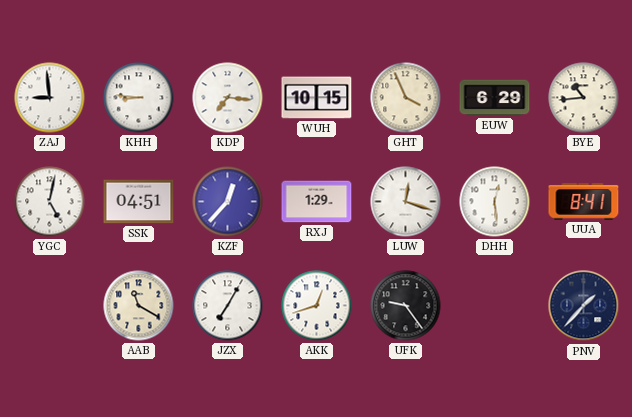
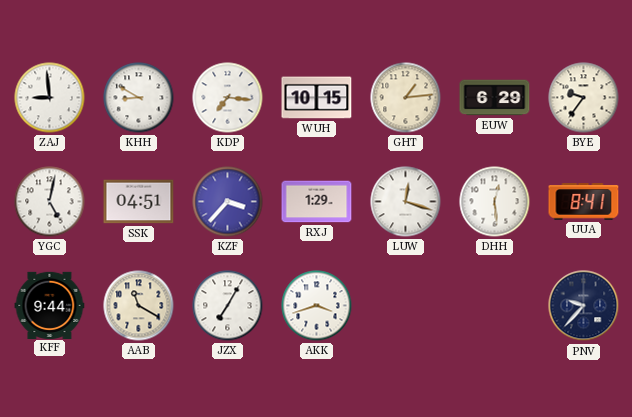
KHH: 8:46 -> 8:50 (139, 98)
GHT: 3:56 -> 1:14 (406, 98)
BYE: 10:44 -> 9:36 (584, 98)
KZF: 12:37 -> 3:37 (228, 202)
KFF: none -> 9:44 (50, 305)
AKK: 12:42 -> 3:42 (317, 306)
UFK: 9:24 -> none (406, 306)
PNV: 1:37 -> 9:37 (584, 306)
